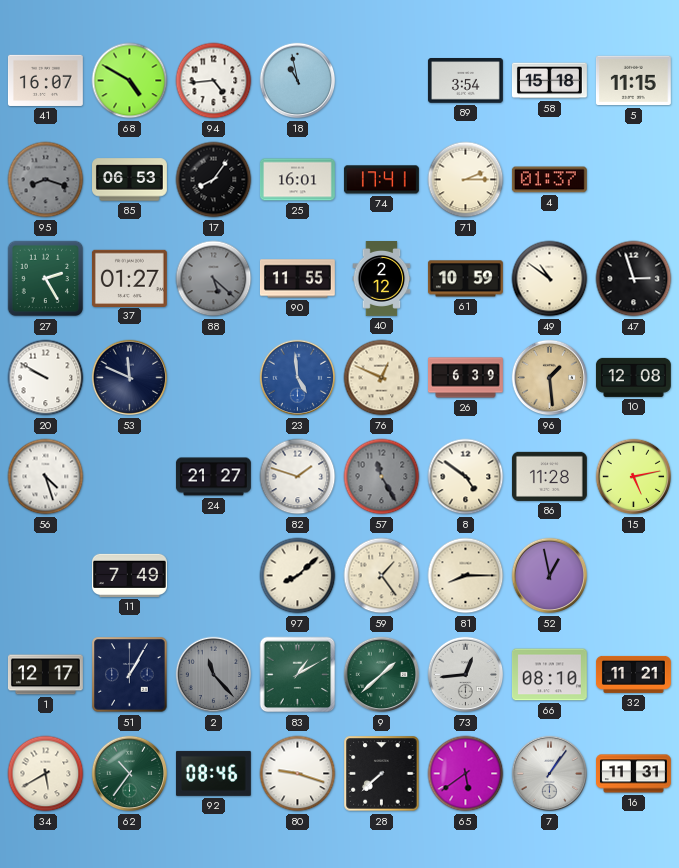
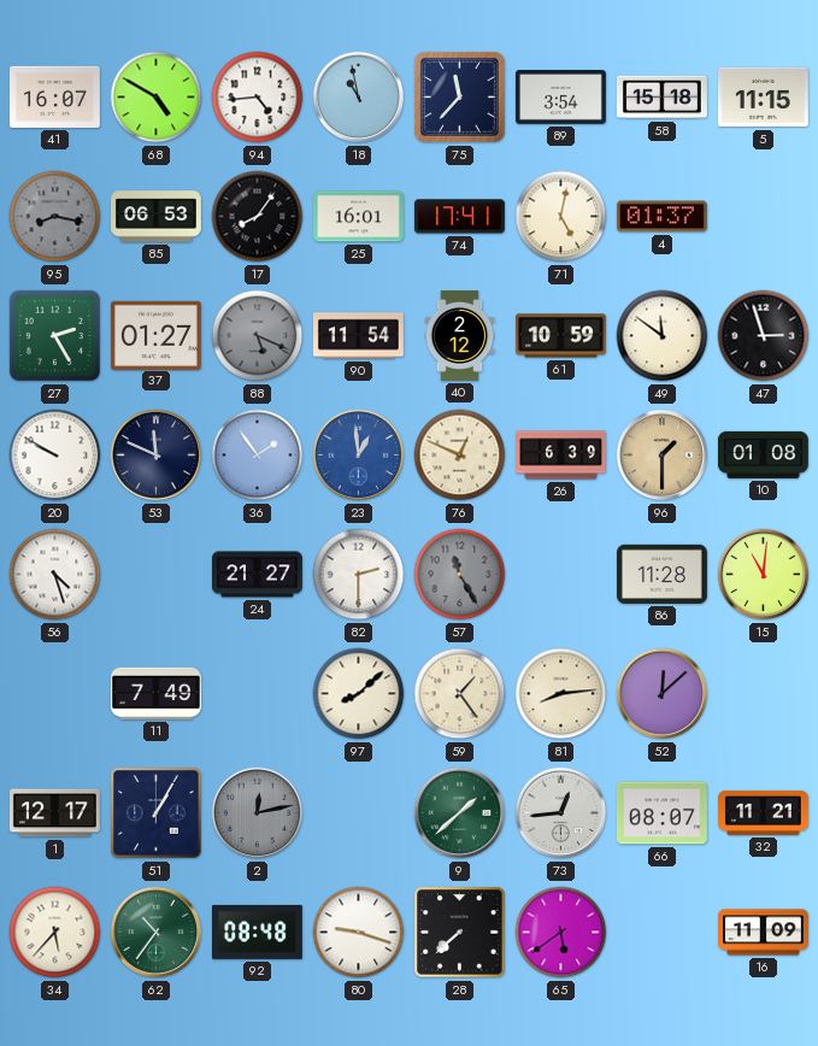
75: none -> 11:37 (459, 96)
95: 8:18 -> 8:17 (55, 217)
71: 2:15 -> 5:02 (561, 217)
88: 5:22 -> 5:19 (258, 336)
90: 11:55 -> 11:54 (358, 336)
49: 10:51 -> 11:51 (663, 336)
36: none -> 1:54 (258, 456)
23: 4:59 -> 12:59 (359, 456)
96: 1:29 -> 1:30 (663, 456)
10: 12:08 -> 01:08 (763, 454)
82: 1:48 -> 2:30 (359, 575)
8: 4:51 -> none (466, 477)
15: 5:13 -> 11:01 (764, 575)
81: 8:15 -> 8:14 (561, 694)
52: 12:58 -> 12:08 (663, 694)
2: 11:23 -> 12:13 (258, 813)
83: 1:10 -> none (298, 675)
66: 08:10 -> 08:07 (661, 813)
34: 5:40 -> 5:37 (55, 933)
92: 08:46 -> 08:48 (257, 932)
7: 1:06 -> none (550, 774)
16: 11:31 -> 11:09 (764, 933)
